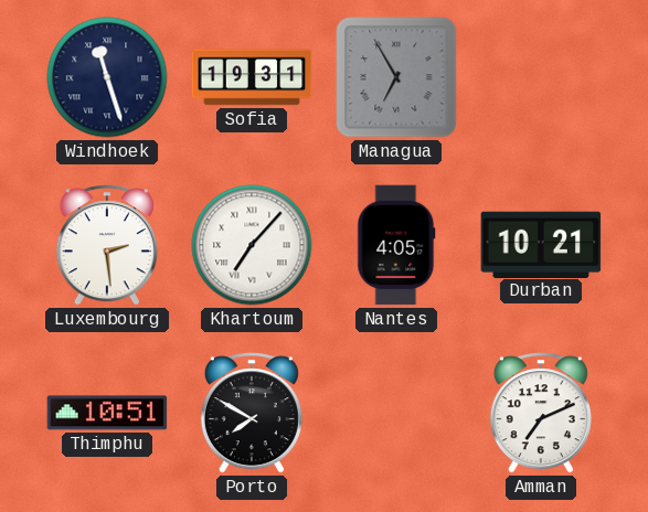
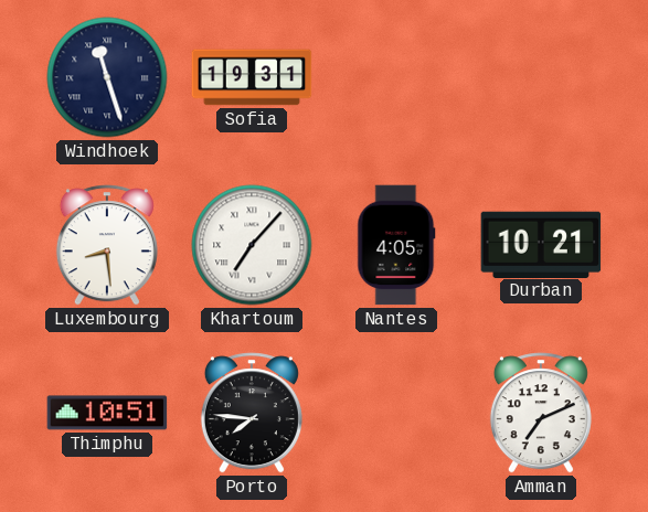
Managua: 6:55 -> none (396, 77)
Luxembourg: 2:29 -> 8:29 (107, 245)
Porto: 7:50 -> 7:46 (252, 413)
